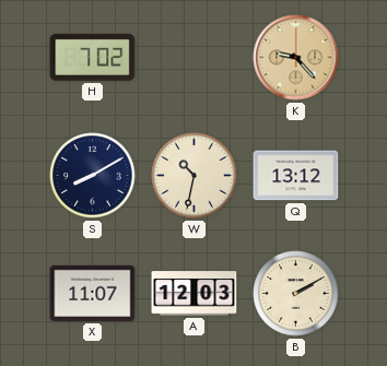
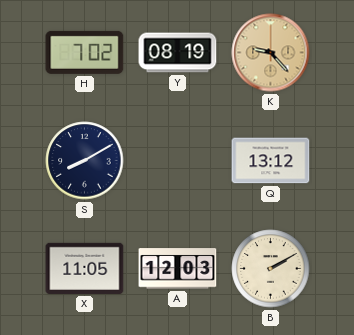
Y: none -> 08:19 (178, 53)
W: 10:32 -> none (195, 176)
X: 11:07 -> 11:05 (85, 268)
